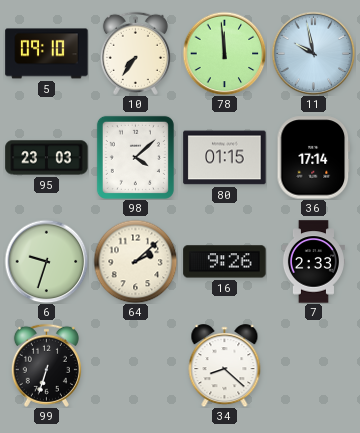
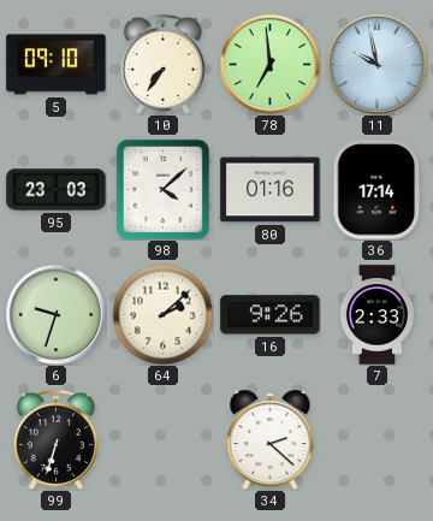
78: 11:59 -> 6:59 (269, 64)
80: 01:15 -> 01:16 (271, 190)
34: 8:22 -> 2:22 (271, 440)
